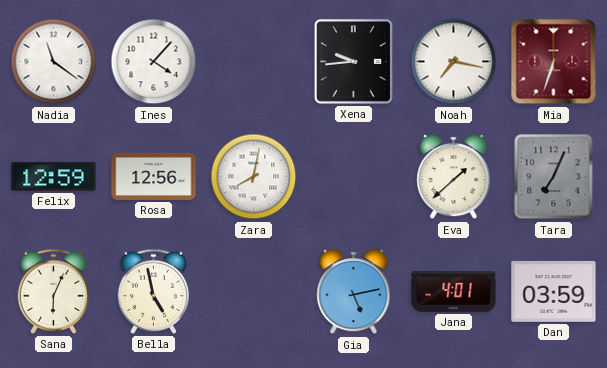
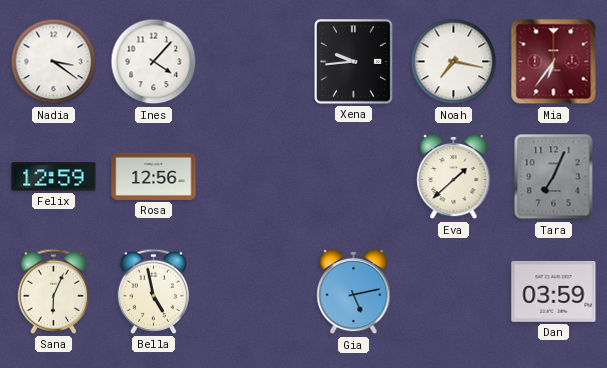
Nadia: 11:21 -> 3:21 (54, 62)
Mia: 6:33 -> 6:36 (554, 62)
Zara: 8:02 -> none (254, 177)
Jana: 4:01 -> none (454, 291)
